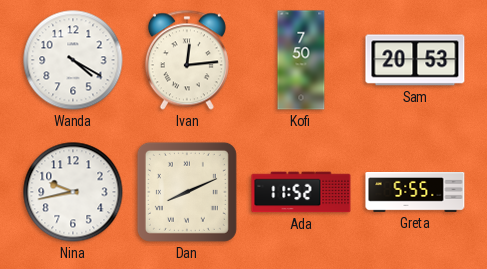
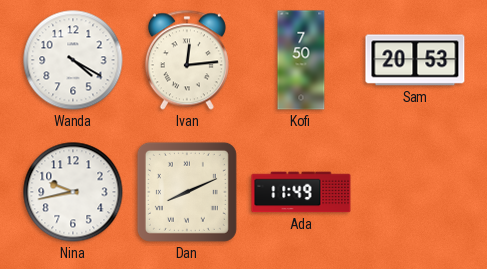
Ada: 11:52 -> 11:49 (301, 192)
Greta: 5:55 -> none (415, 193)
